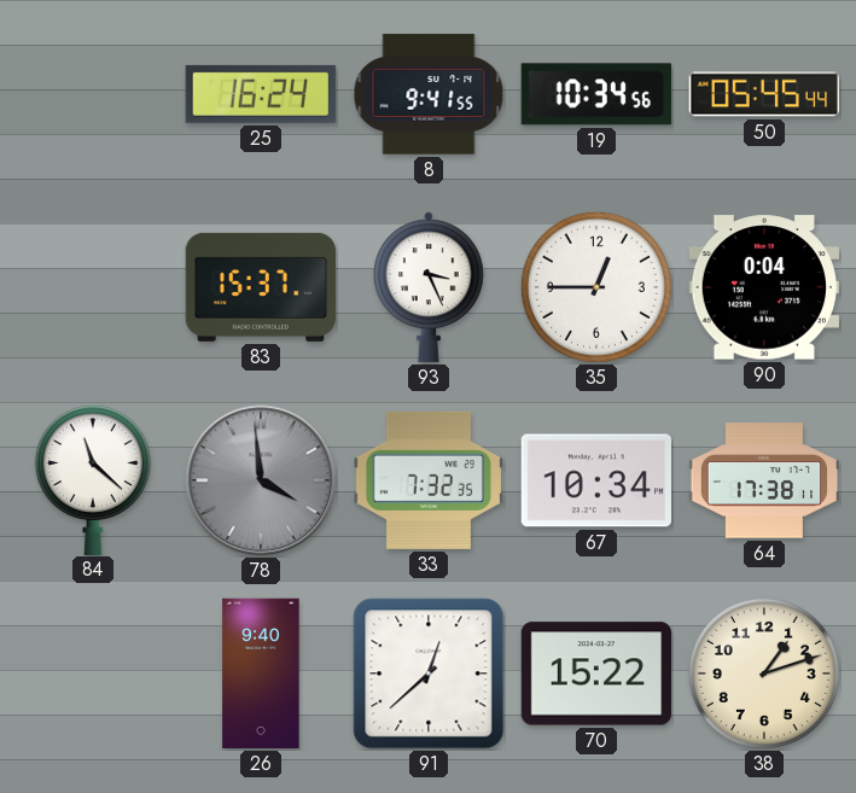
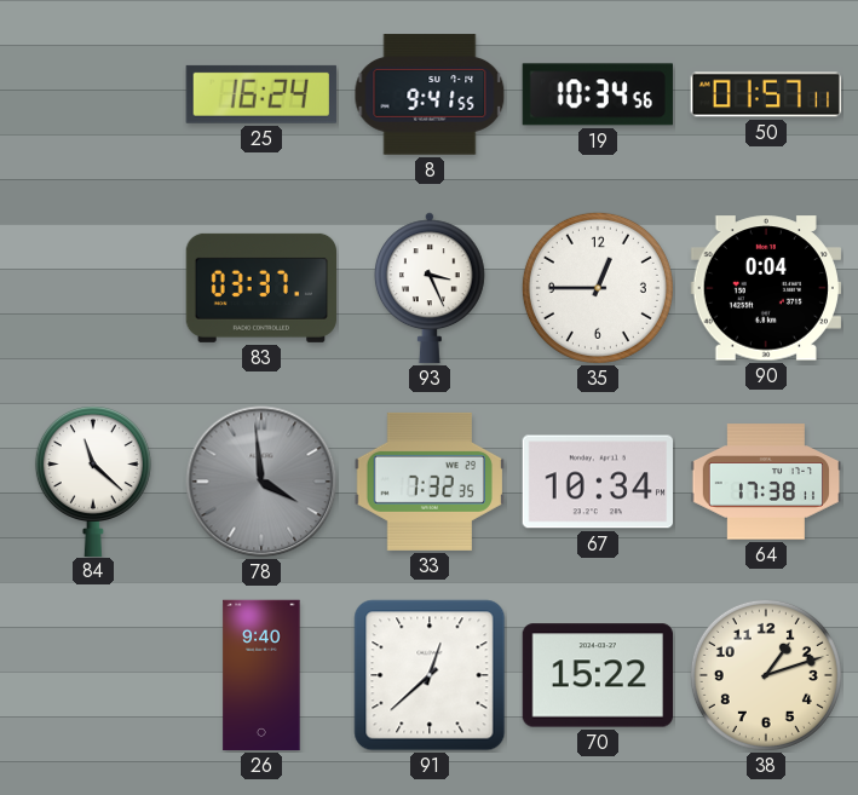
50: 05:45 -> 01:57 (766, 94)
83: 15:37 -> 03:37 (260, 288)
